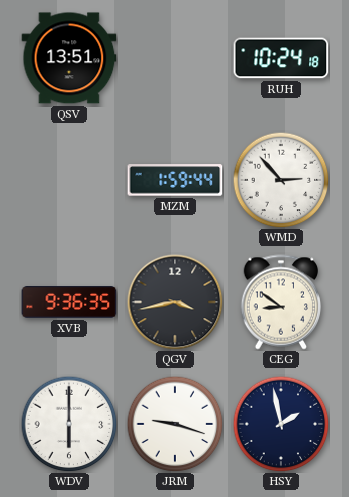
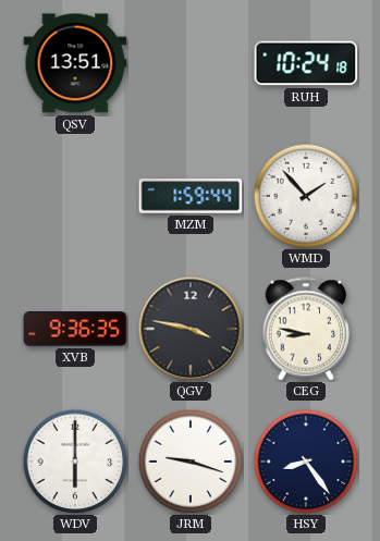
WMD: 2:53 -> 1:53 (306, 196)
QGV: 3:43 -> 3:47 (191, 329)
CEG: 8:51 -> 8:47 (306, 329)
HSY: 1:58 -> 8:24 (306, 462)
